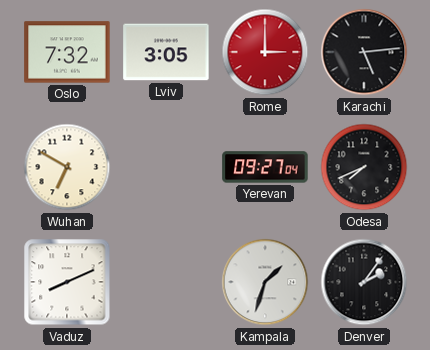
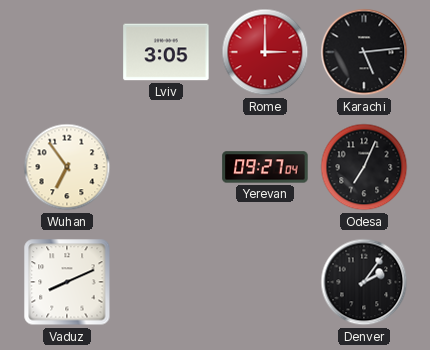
Oslo: 7:32 -> none (67, 52)
Wuhan: 6:50 -> 6:54 (67, 167)
Odesa: 7:41 -> 7:04 (364, 167)
Kampala: 1:33 -> none (265, 282)
